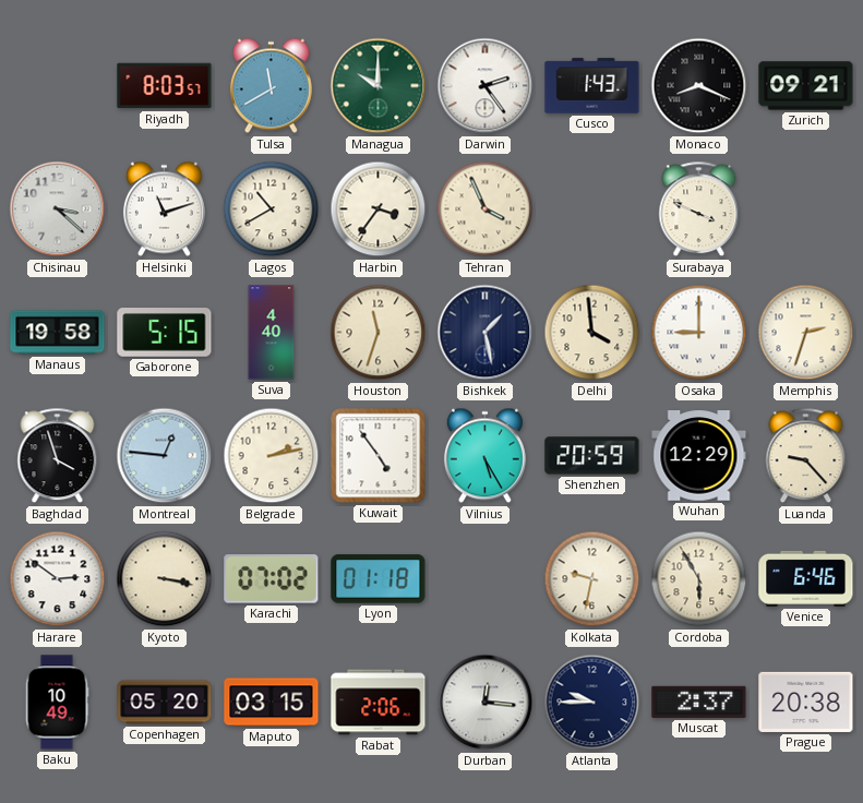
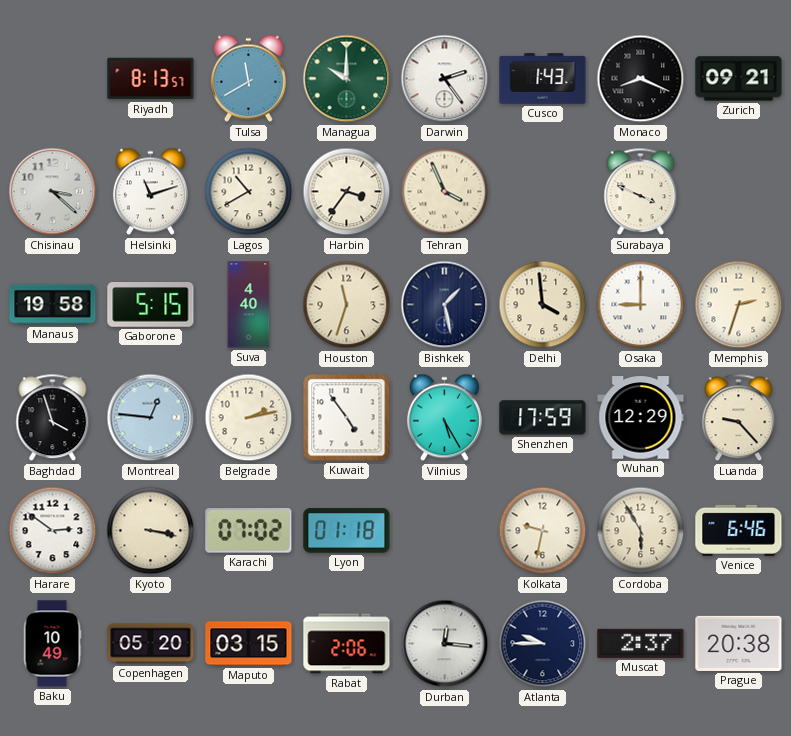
Riyadh: 8:03 -> 8:13 (151, 79)
Shenzhen: 20:59 -> 17:59 (543, 418)
